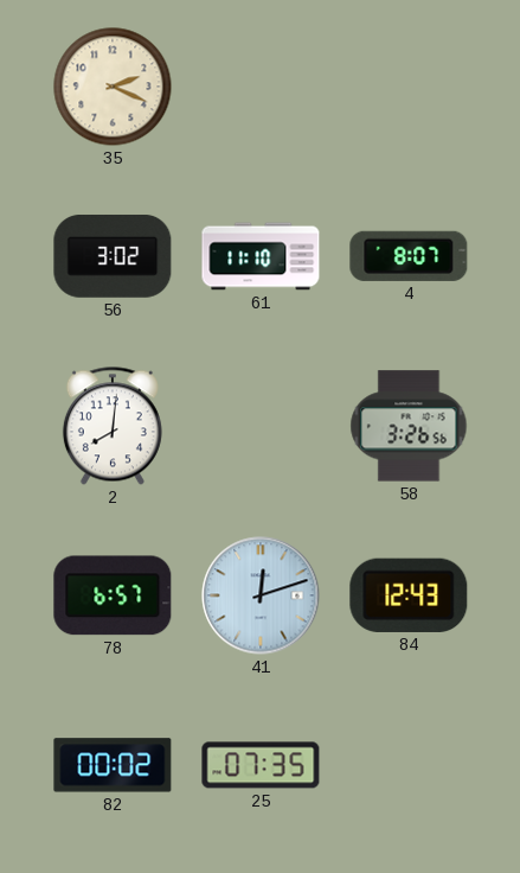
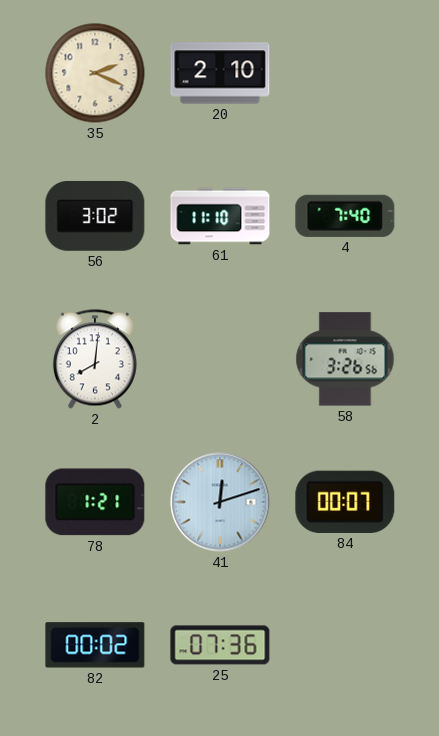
20: none -> 2:10 (220, 73)
4: 8:07 -> 7:40 (345, 216)
78: 6:57 -> 1:21 (95, 502)
84: 12:43 -> 00:07 (345, 502)
25: 07:35 -> 07:36 (220, 645)
